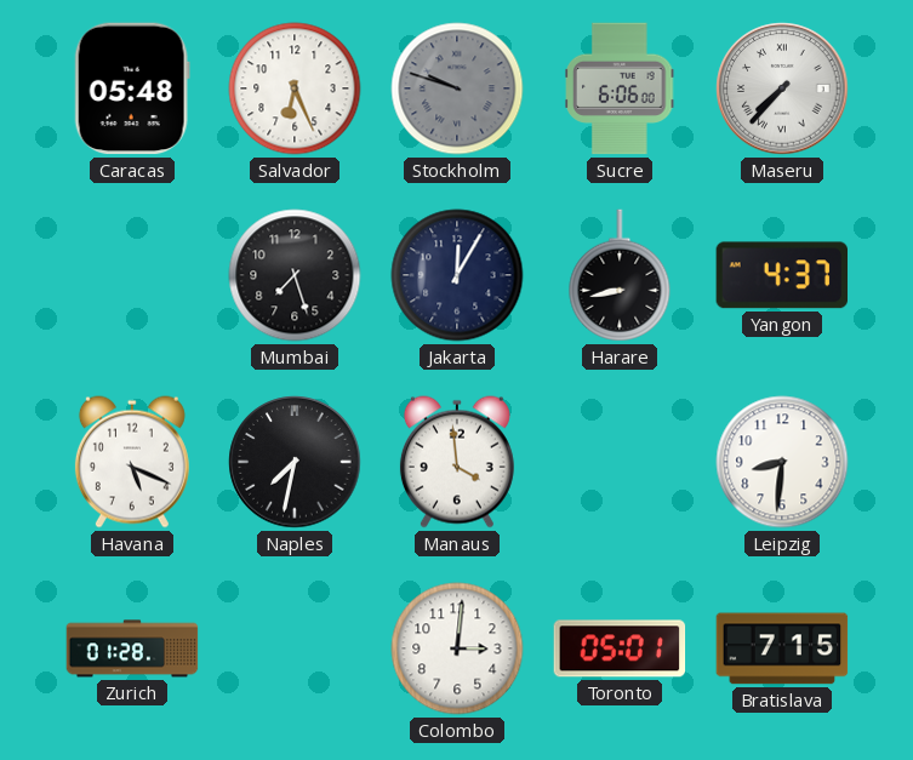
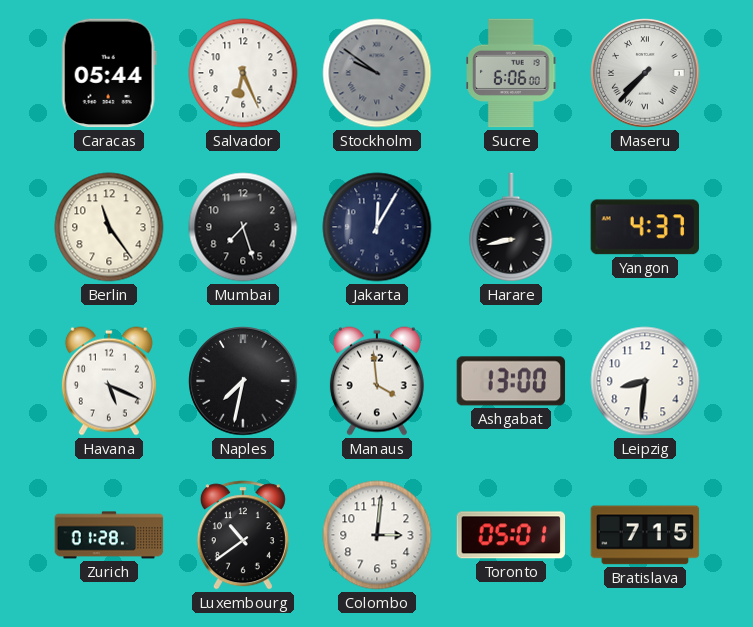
Caracas: 05:48 -> 05:44 (109, 73)
Stockholm: 9:48 -> 9:51 (377, 73)
Berlin: none -> 11:24 (109, 227)
Ashgabat: none -> 13:00 (511, 381)
Luxembourg: none -> 10:39 (243, 535)
